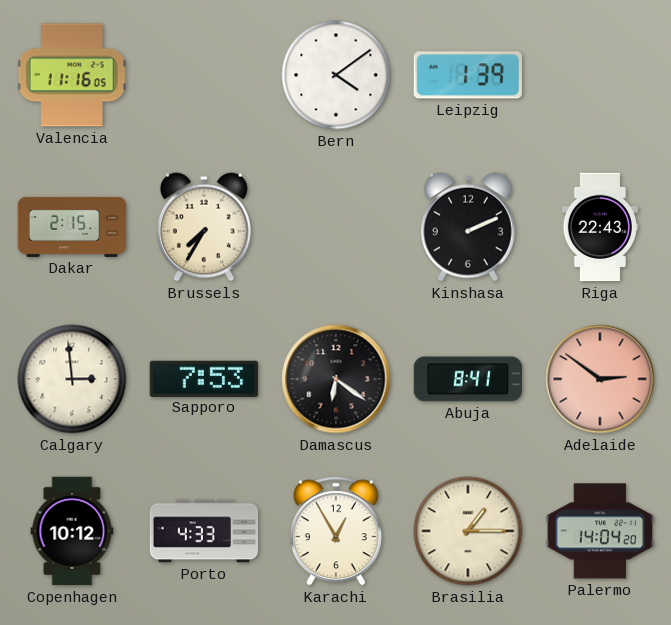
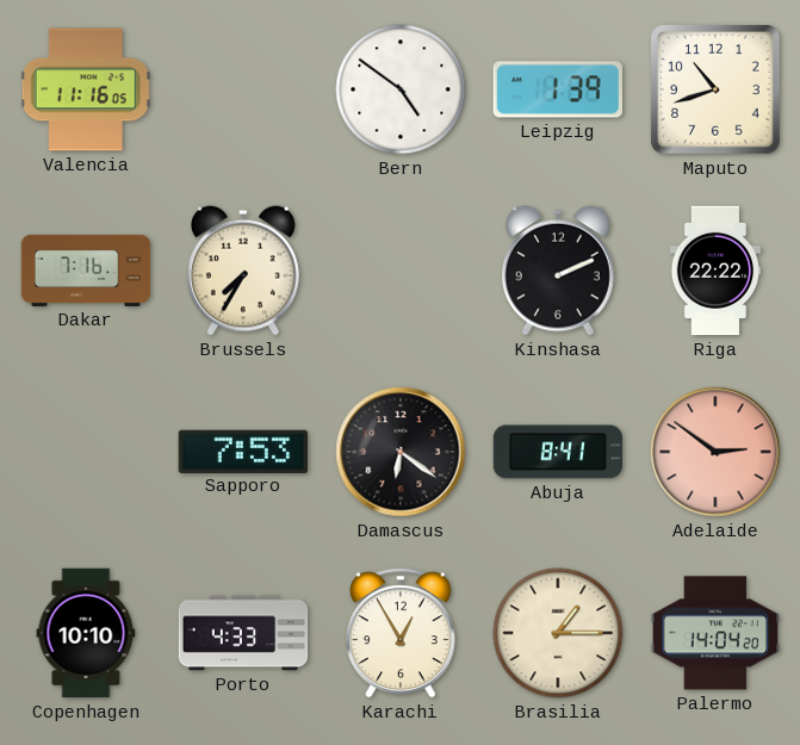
Bern: 4:09 -> 4:51 (401, 89)
Maputo: none -> 10:42 (717, 91)
Dakar: 2:15 -> 7:16 (86, 271)
Riga: 22:43 -> 22:22 (715, 271)
Calgary: 2:59 -> none (72, 379)
Copenhagen: 10:12 -> 10:10 (86, 633)
